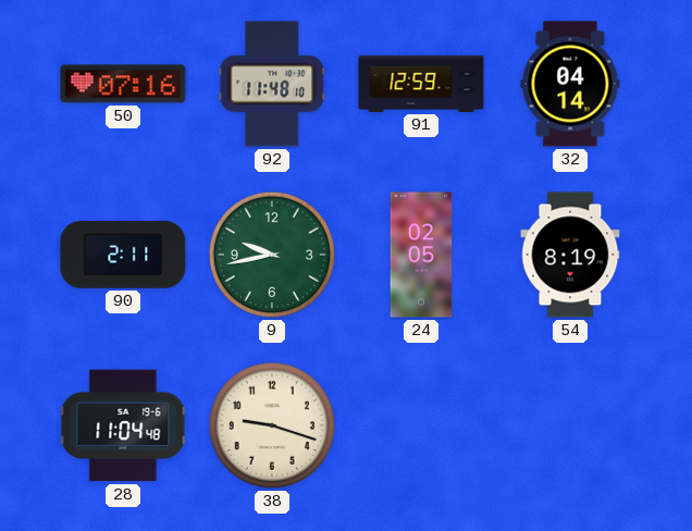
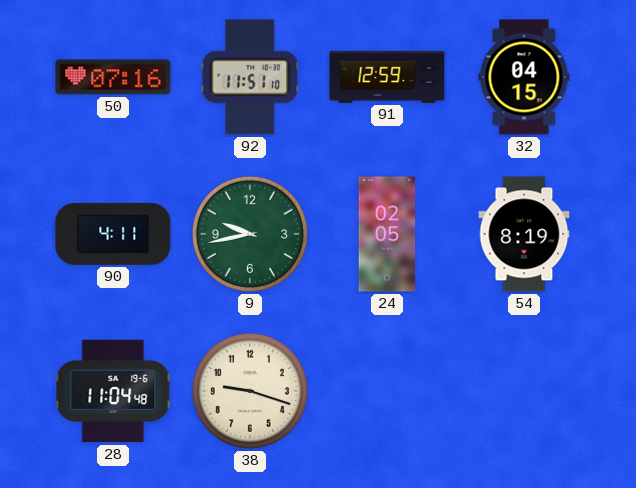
92: 11:48 -> 11:51 (250, 77)
32: 04:14 -> 04:15 (524, 77)
90: 2:11 -> 4:11 (113, 234)
